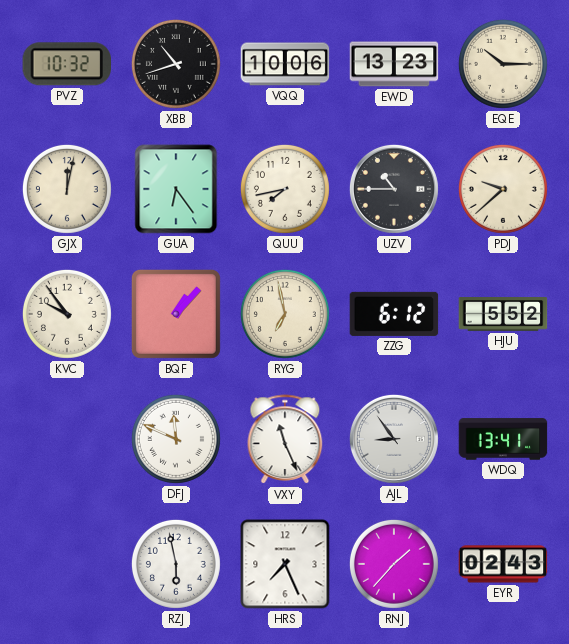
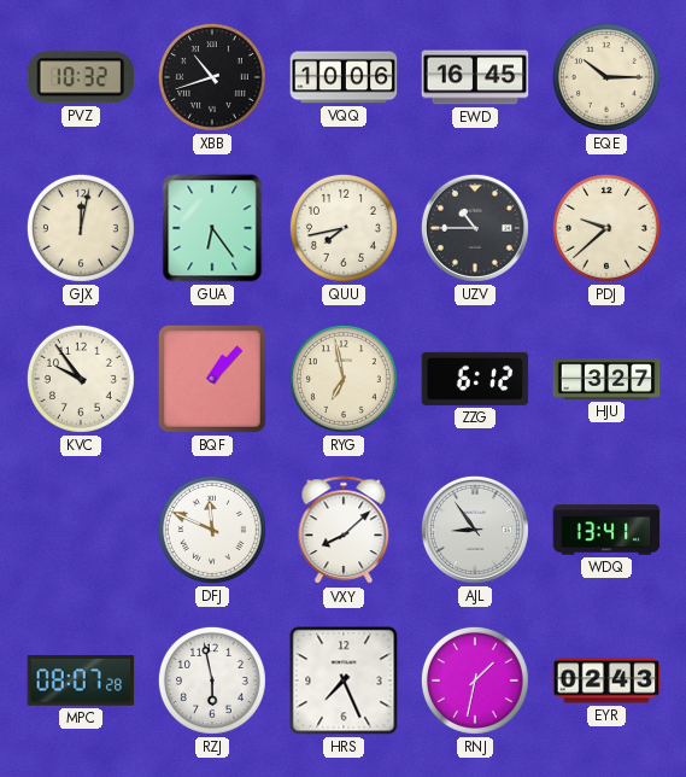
EWD: 13:23 -> 16:45 (475, 77)
HJU: 5:52 -> 3:27 (606, 379)
VXY: 11:26 -> 8:08 (344, 531)
MPC: none -> 08:07 (81, 680)
RNJ: 1:37 -> 1:32 (475, 680)
